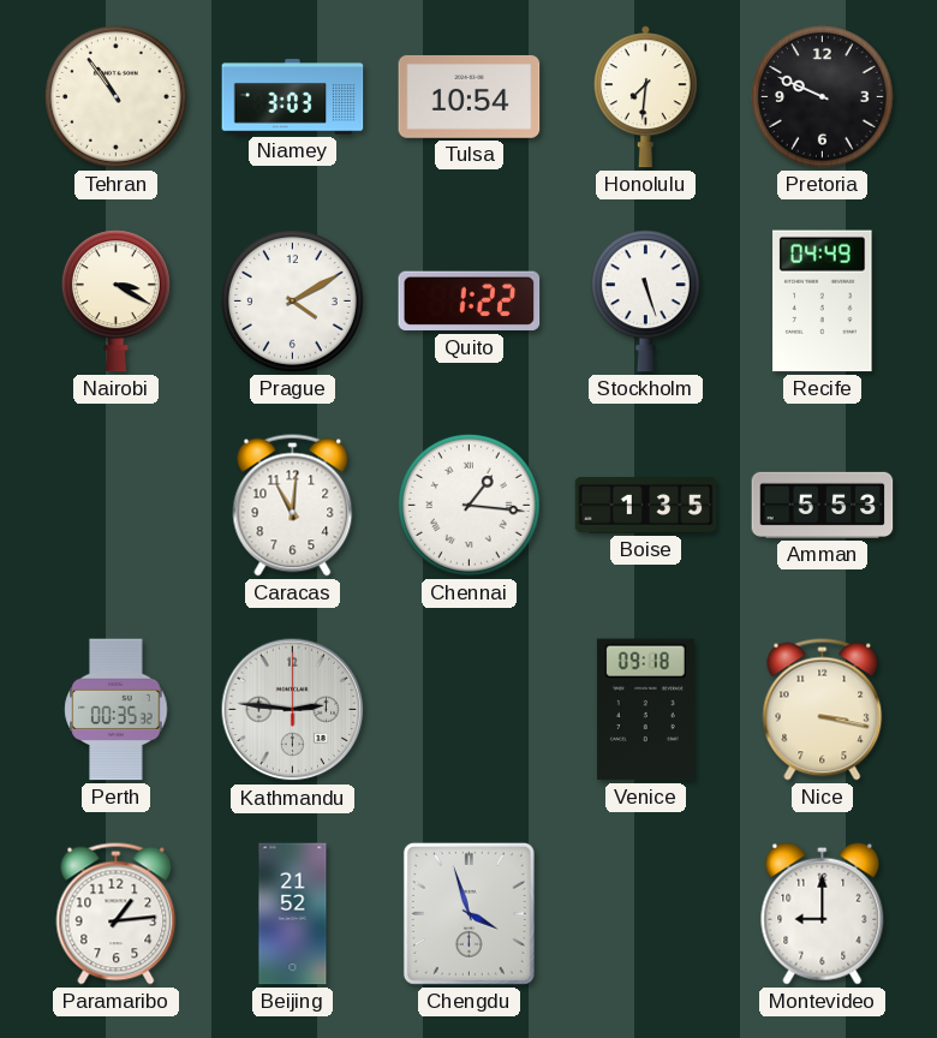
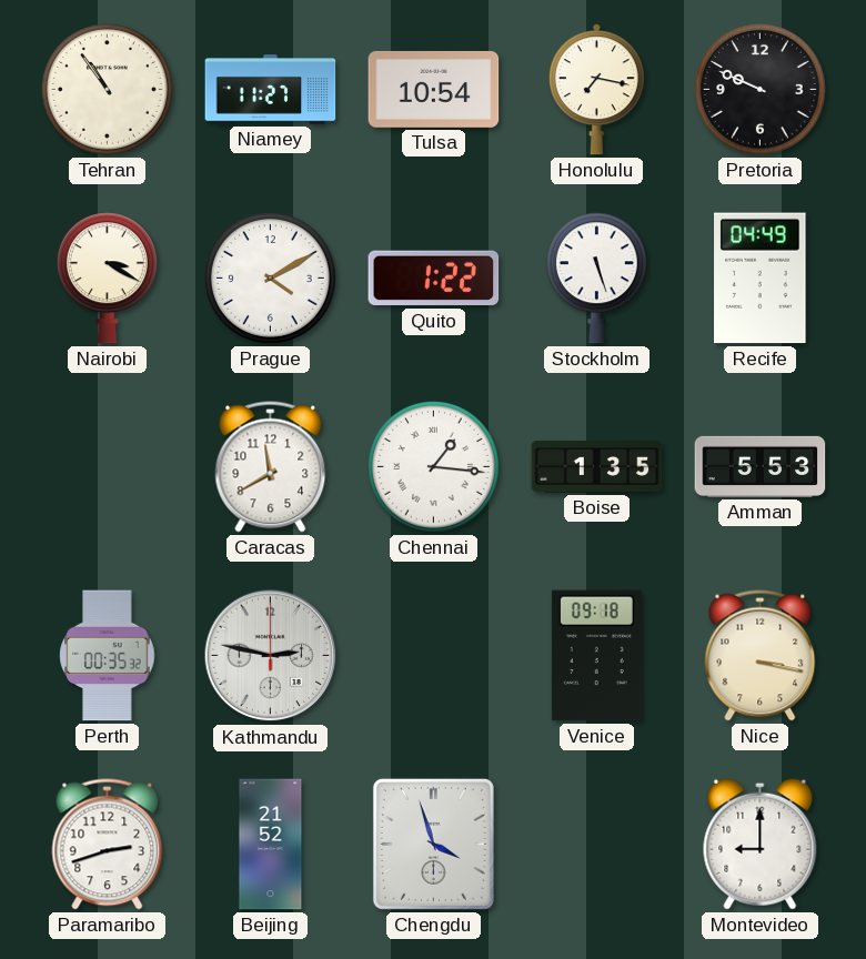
Niamey: 3:03 -> 11:27 (271, 90)
Honolulu: 7:31 -> 7:17 (596, 90)
Caracas: 11:01 -> 11:40 (271, 467)
Kathmandu: 2:46 -> 2:47 (271, 656)
Paramaribo: 1:14 -> 2:42 (108, 845)
